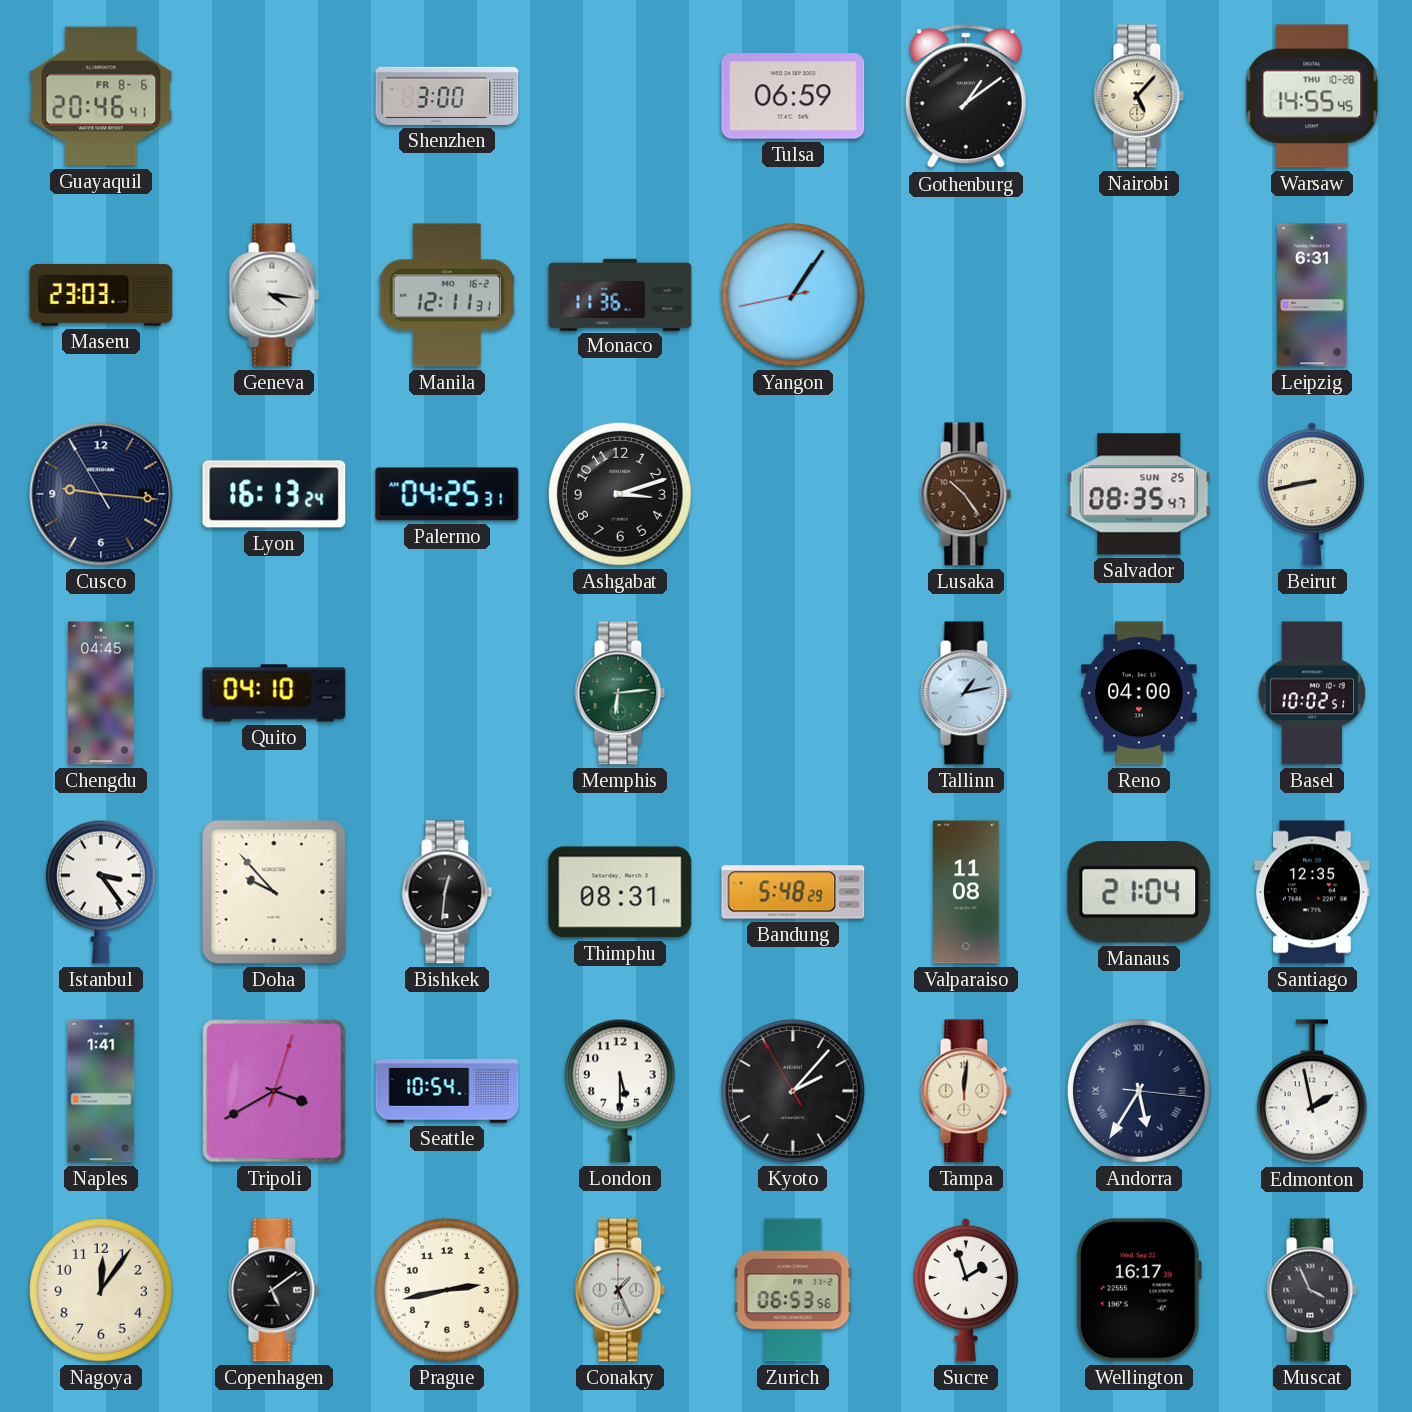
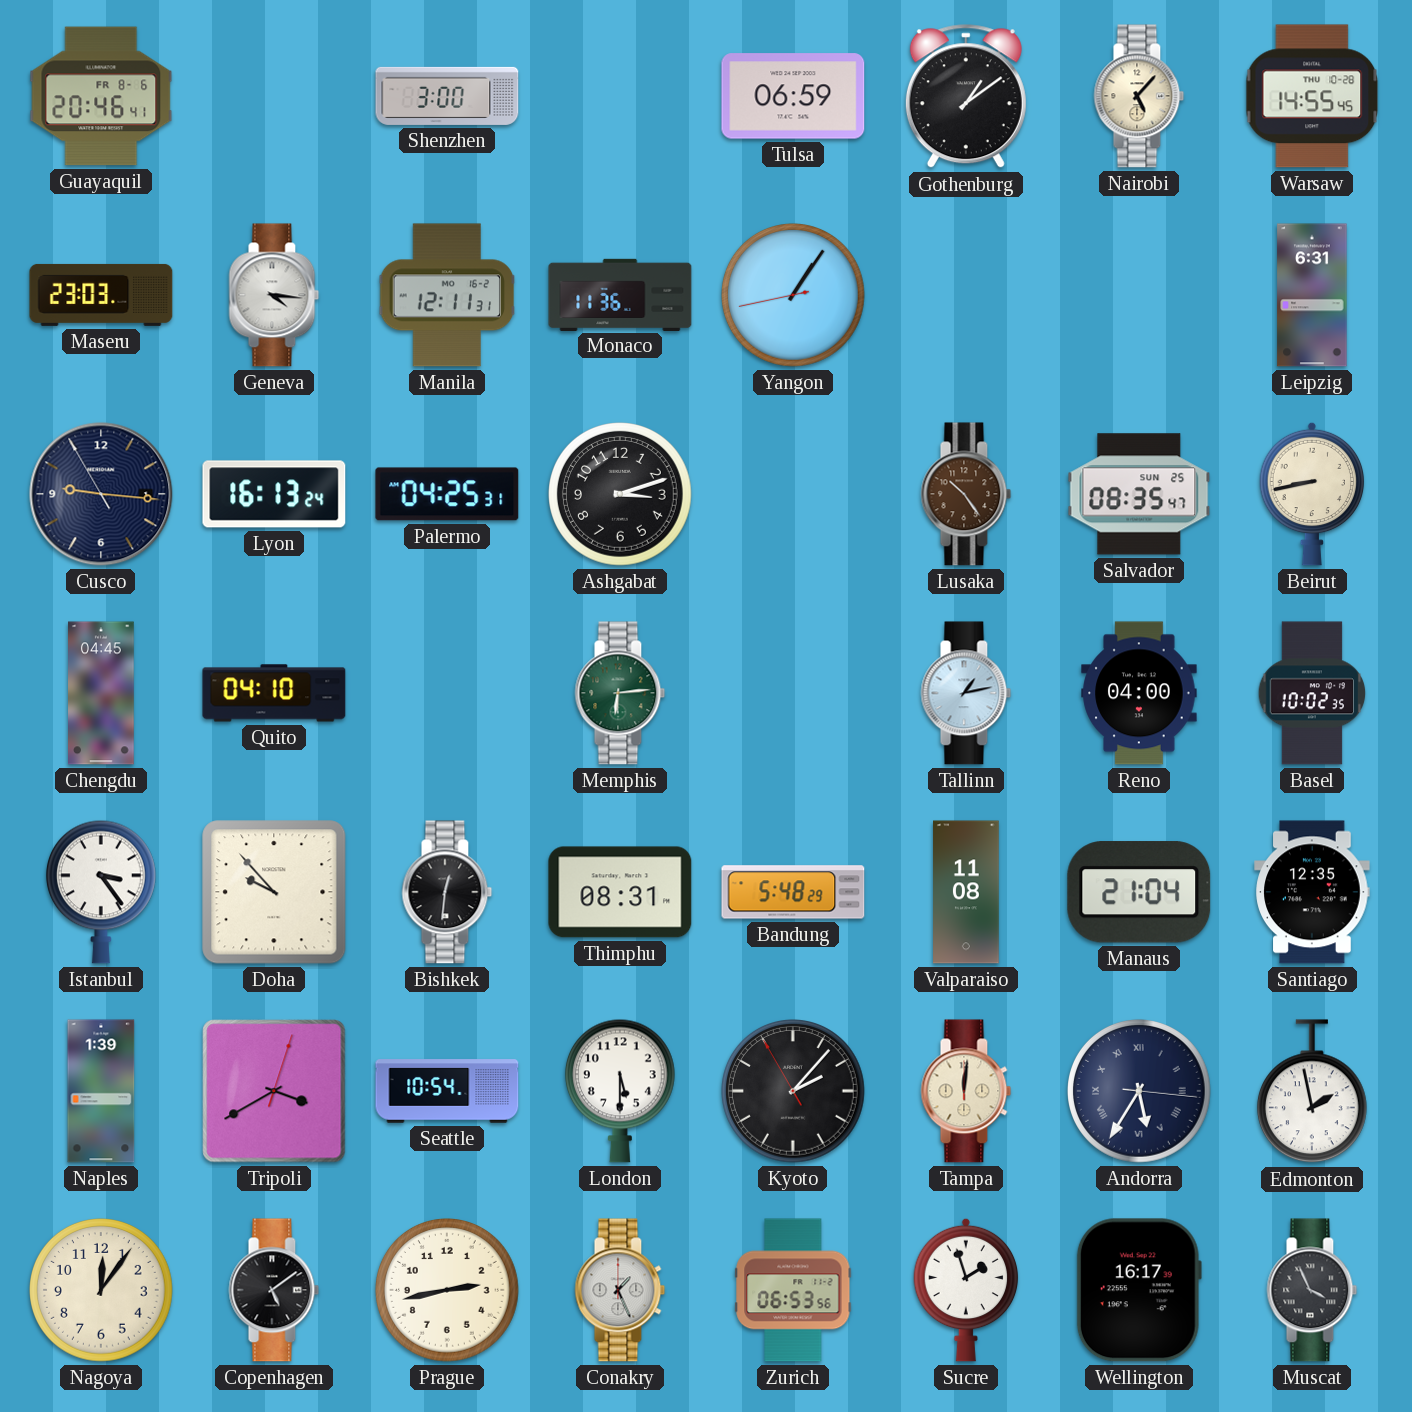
Basel: 10:02:51 -> 10:02:35 (1312, 693)
Naples: 1:41 -> 1:39 (101, 1091)
